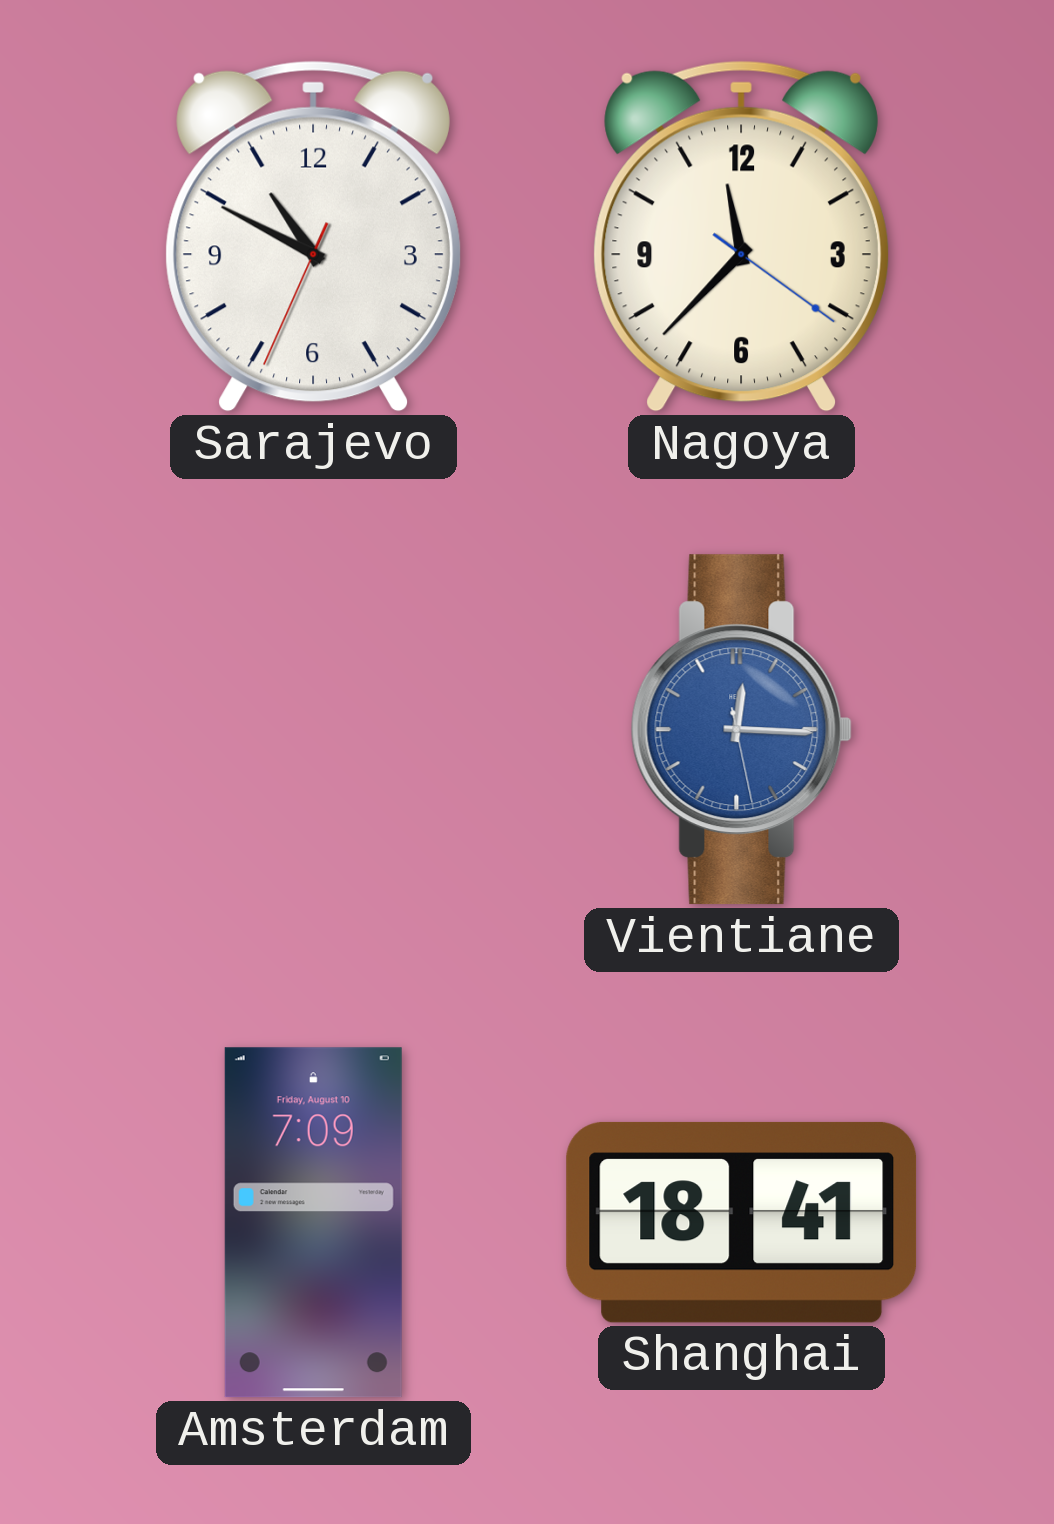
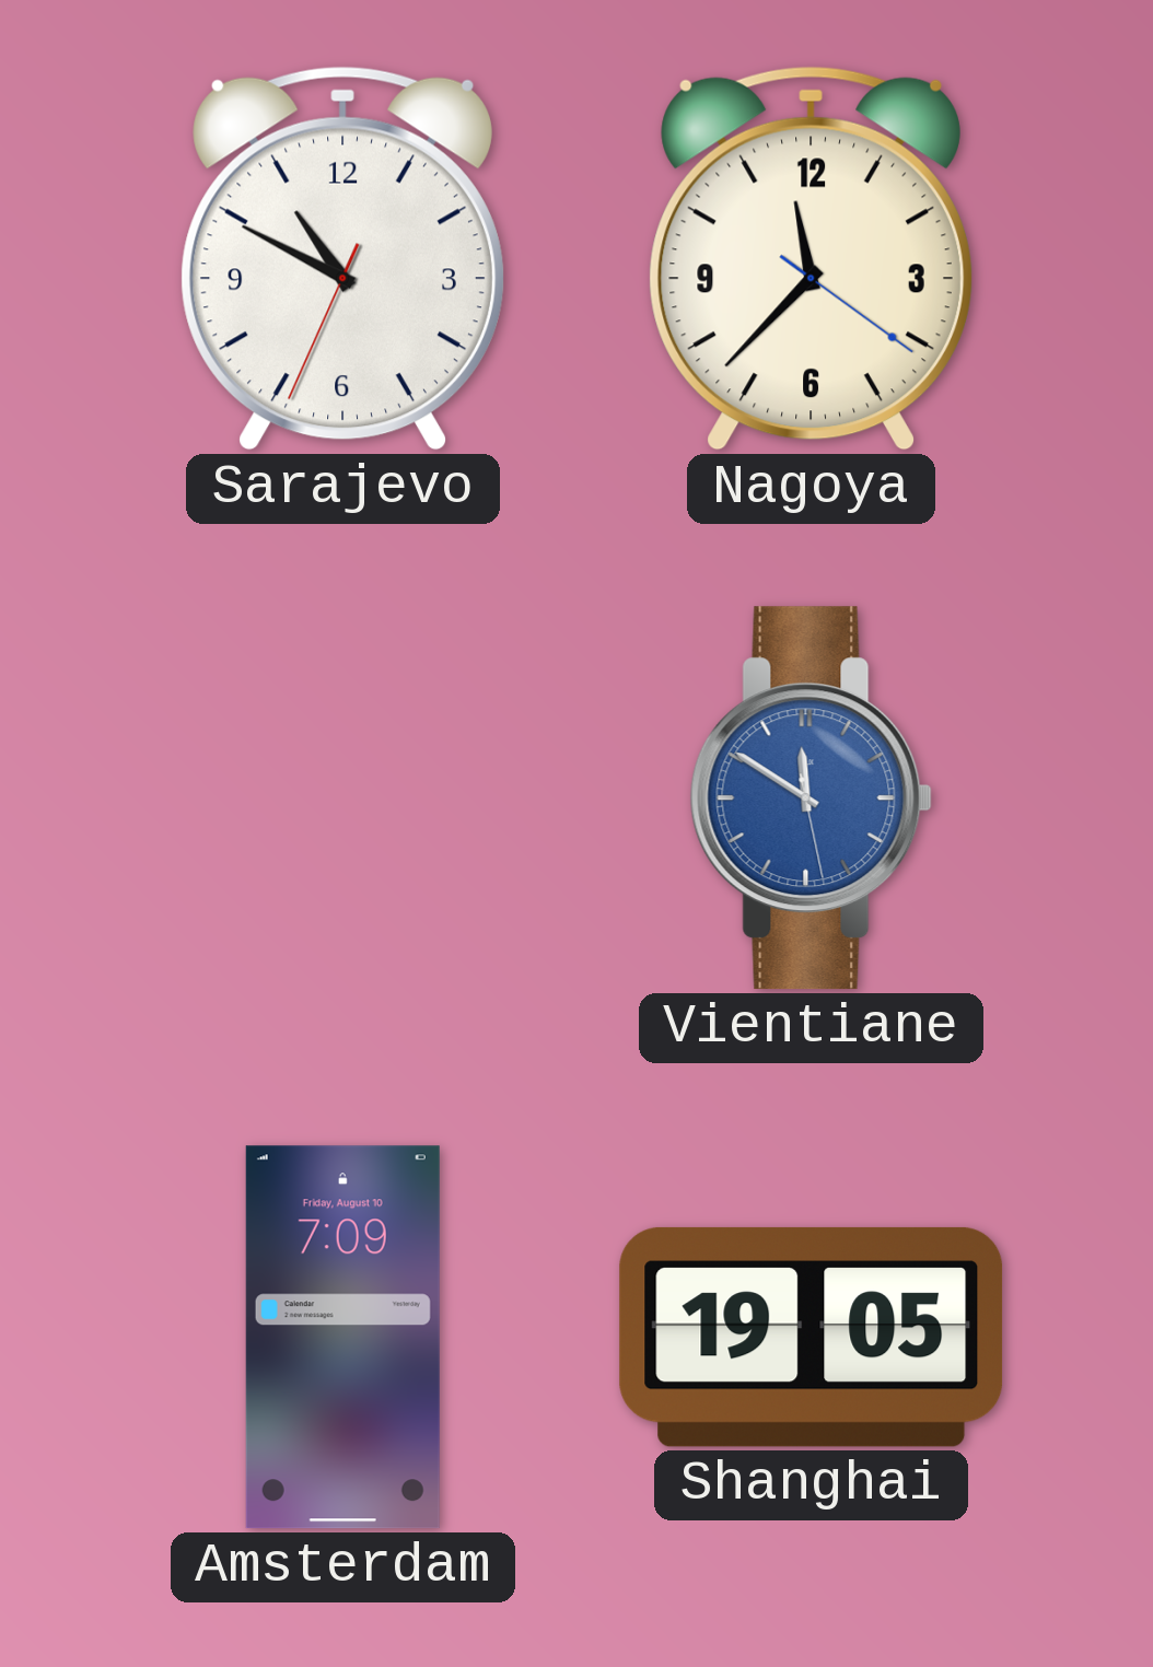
Vientiane: 12:15 -> 11:50 (811, 798)
Shanghai: 18:41 -> 19:05 (812, 1337)
